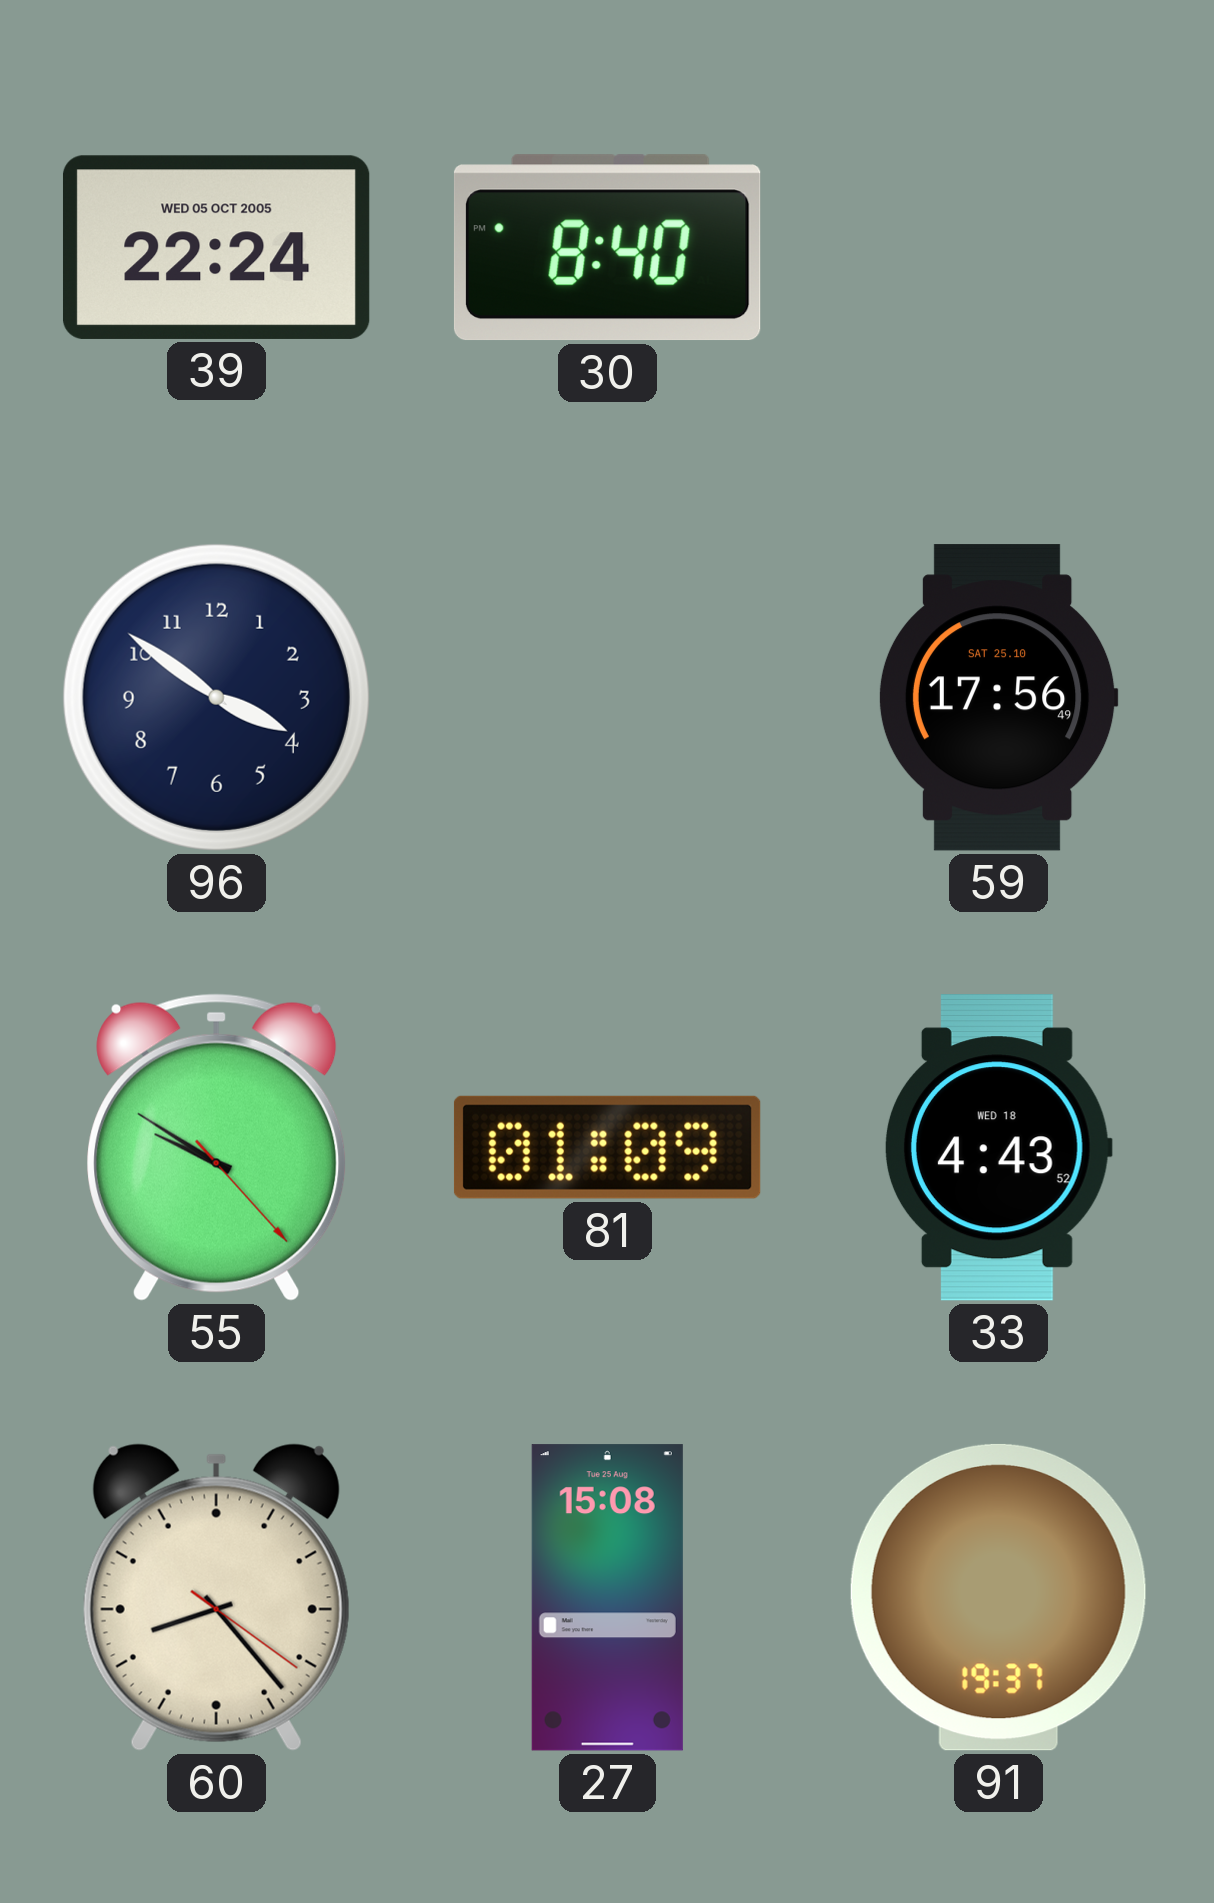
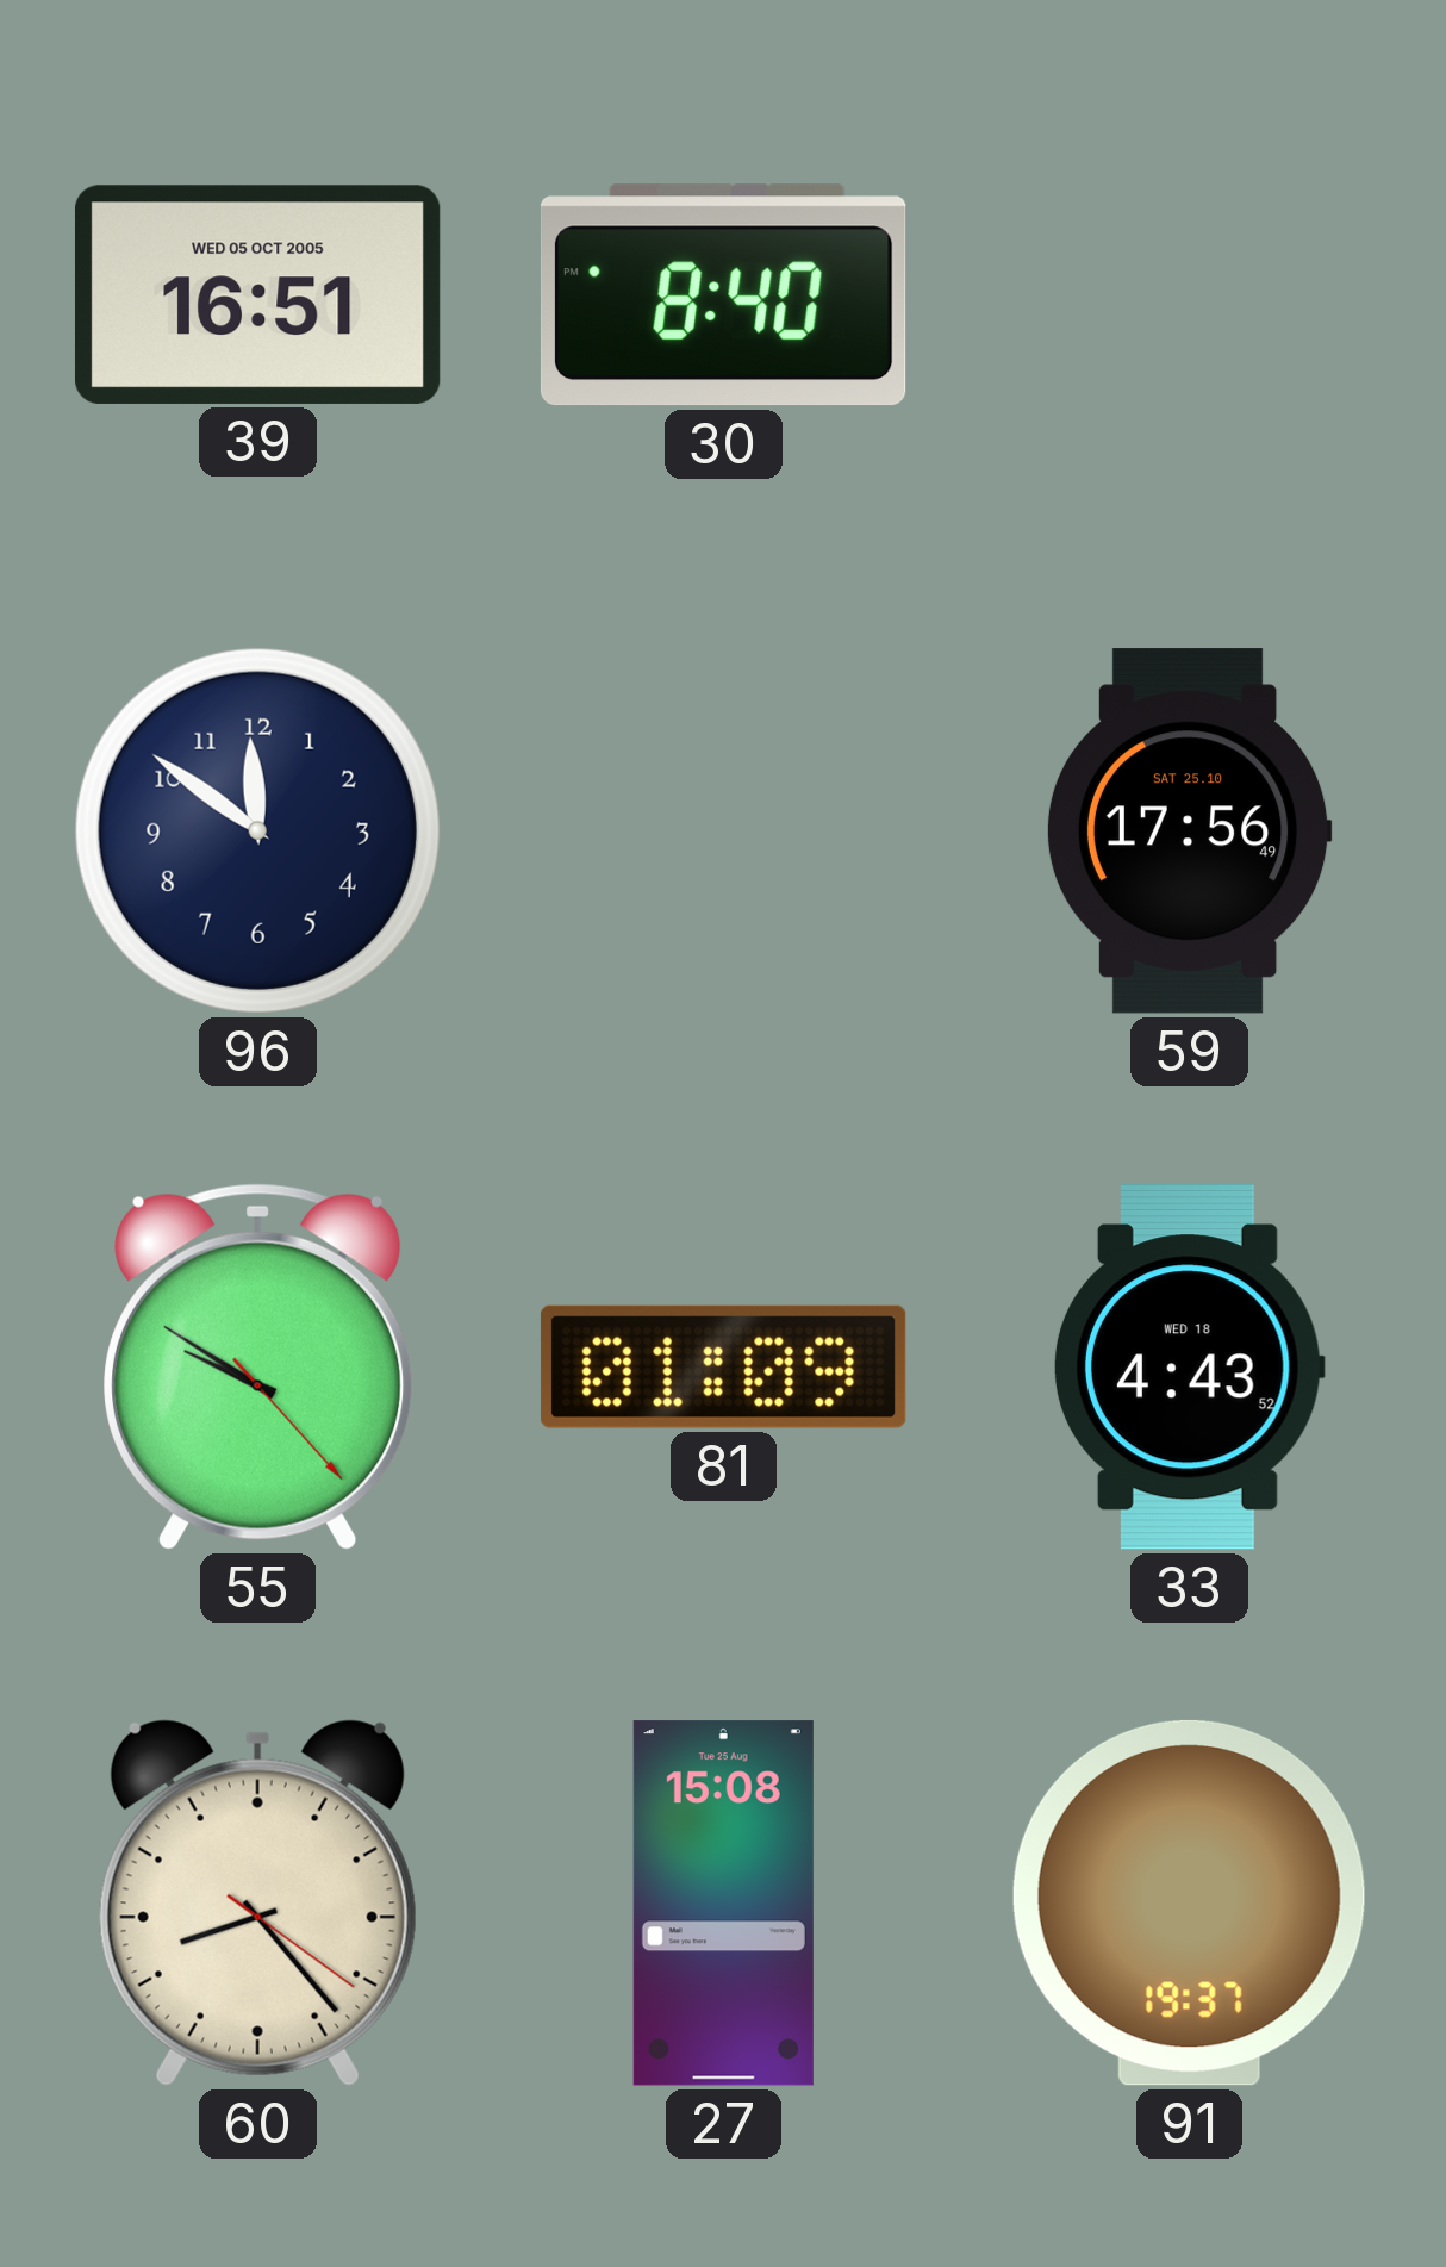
39: 22:24 -> 16:51 (257, 294)
96: 3:51 -> 11:51 (257, 830)
